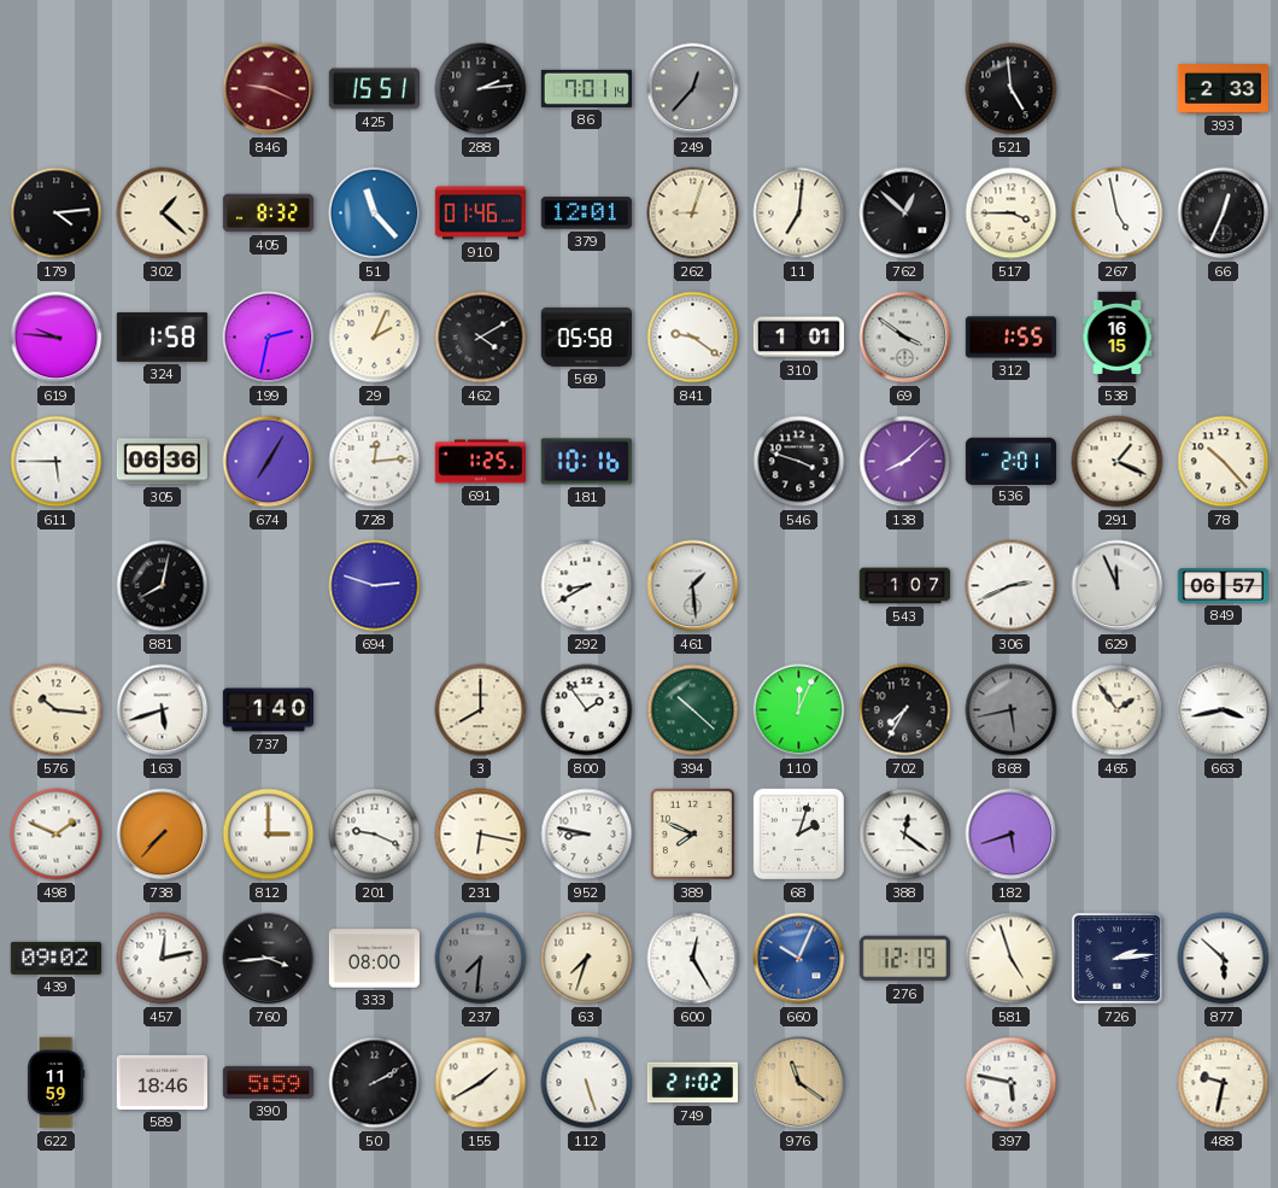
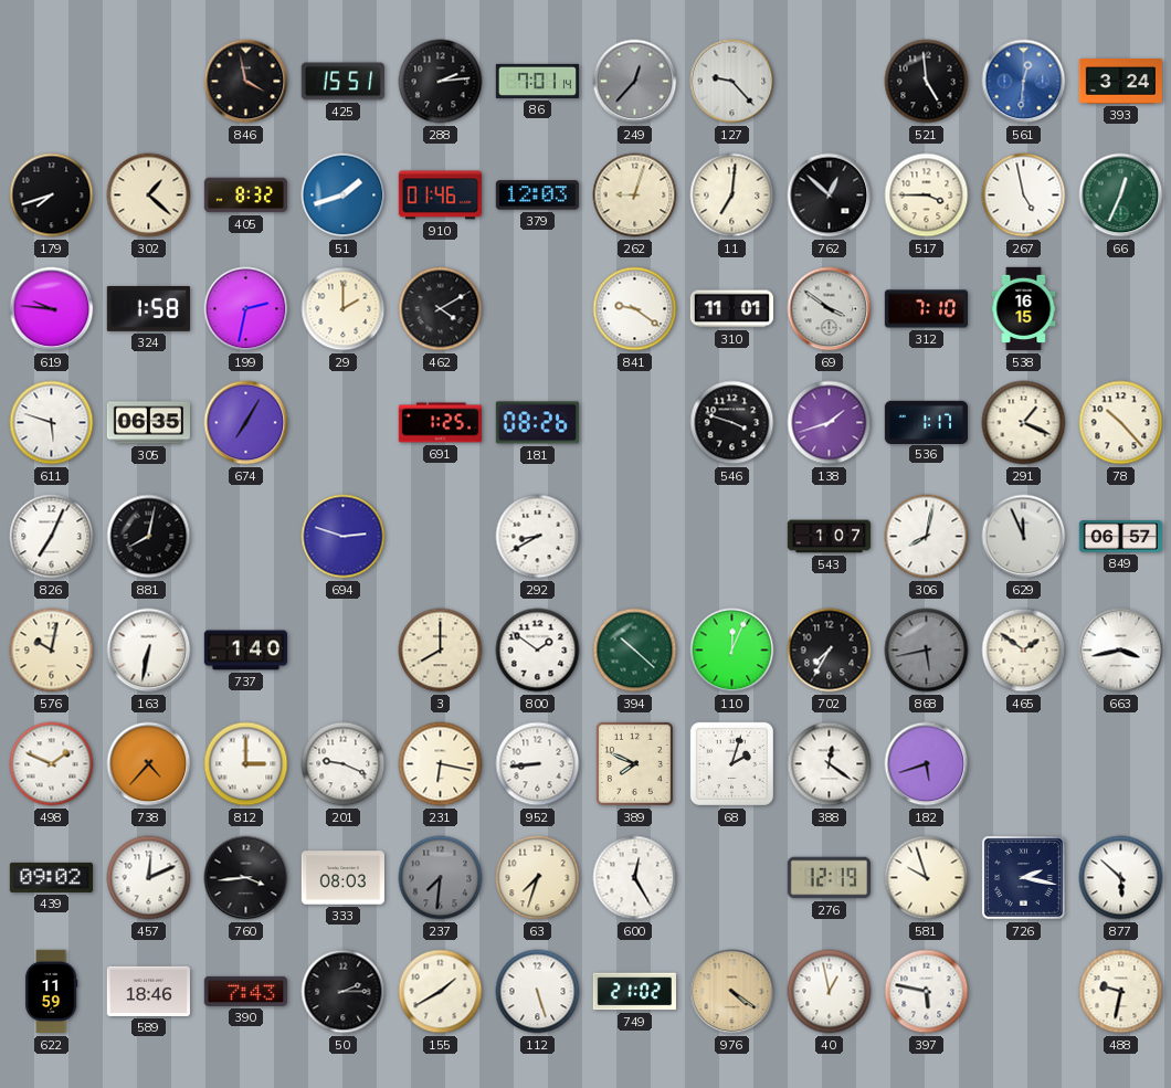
846: 9:19 -> 3:58 (246, 82)
846 dial: burgundy -> black (246, 82)
127: none -> 9:23 (732, 82)
561: none -> 12:31 (1024, 82)
393: 2:33 -> 3:24 (1120, 82)
179: 4:14 -> 7:42 (52, 196)
51: 11:23 -> 1:42 (344, 196)
379: 12:01 -> 12:03 (537, 196)
66 dial: black -> green (1121, 196)
29: 2:04 -> 2:00 (344, 309)
569: 05:58 -> none (586, 336)
310: 1:01 -> 11:01 (731, 309)
312: 1:55 -> 7:10 (926, 309)
611: 5:45 -> 5:48 (52, 423)
305: 06:36 -> 06:35 (148, 423)
728: 12:14 -> none (375, 462)
181: 10:16 -> 08:26 (537, 423)
138: 8:08 -> 1:42 (830, 423)
536: 2:01 -> 1:17 (926, 422)
826: none -> 7:04 (52, 537)
461: 1:29 -> none (693, 586)
306: 2:41 -> 8:02 (927, 537)
576: 10:16 -> 10:02 (52, 651)
163: 5:42 -> 6:32 (149, 651)
800: 1:54 -> 1:51 (538, 651)
465: 1:54 -> 1:51 (1024, 651)
738: 7:37 -> 4:37 (149, 764)
952: 8:47 -> 8:44 (538, 764)
457: 12:13 -> 12:11 (149, 878)
333: 08:00 -> 08:03 (342, 878)
660: 10:04 -> none (799, 959)
581: 4:57 -> 9:57 (927, 878)
726: 2:14 -> 2:17 (1023, 877)
390: 5:59 -> 7:43 (245, 991)
50: 2:10 -> 2:15 (344, 992)
976: 11:21 -> 4:21 (732, 992)
40: none -> 12:58 (830, 992)
